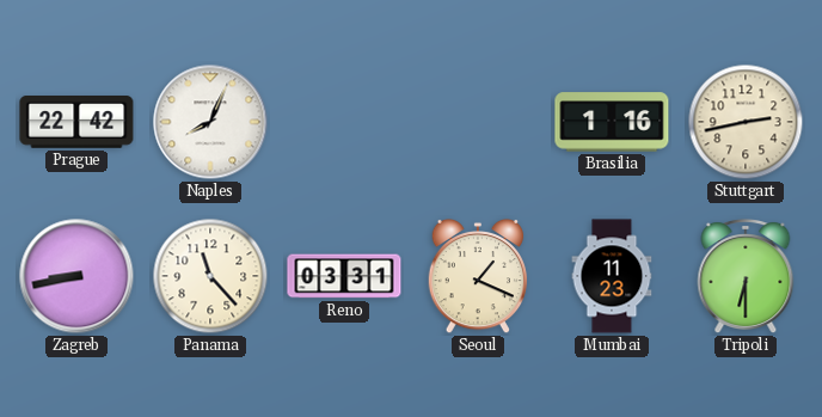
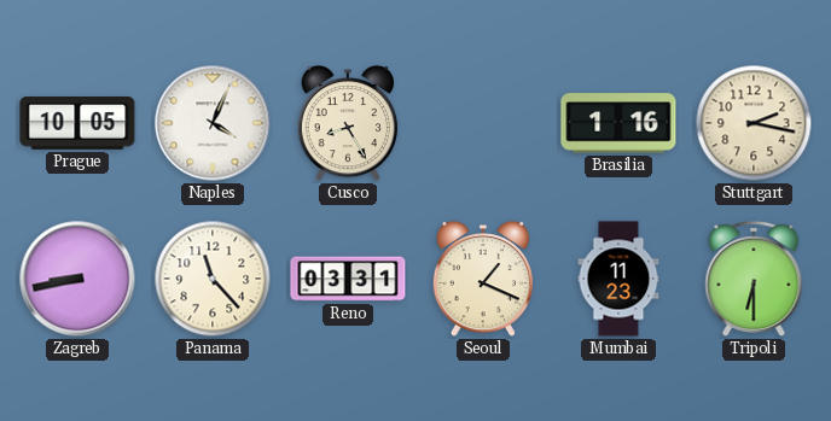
Prague: 22:42 -> 10:05 (77, 124)
Naples: 8:04 -> 4:04 (213, 123)
Cusco: none -> 8:25 (348, 123)
Stuttgart: 2:43 -> 2:17 (754, 123)
